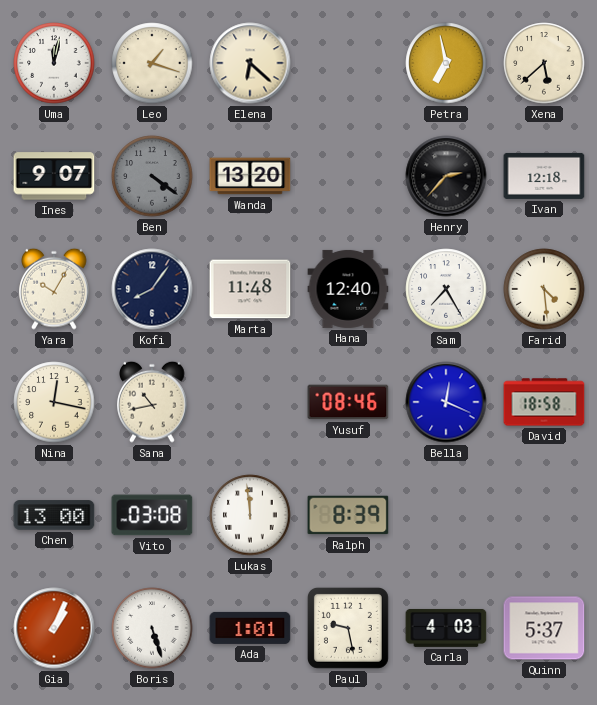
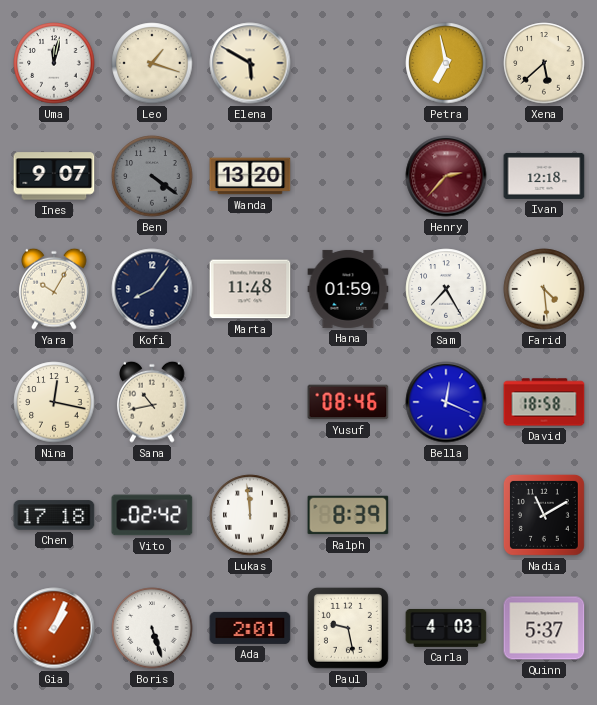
Elena: 6:22 -> 5:50 (250, 63)
Henry dial: black -> burgundy (446, 176)
Hana: 12:40 -> 01:59 (348, 289)
Chen: 13:00 -> 17:18 (54, 515)
Vito: 03:08 -> 02:42 (152, 515)
Nadia: none -> 11:10 (544, 515)
Ada: 1:01 -> 2:01 (250, 628)
